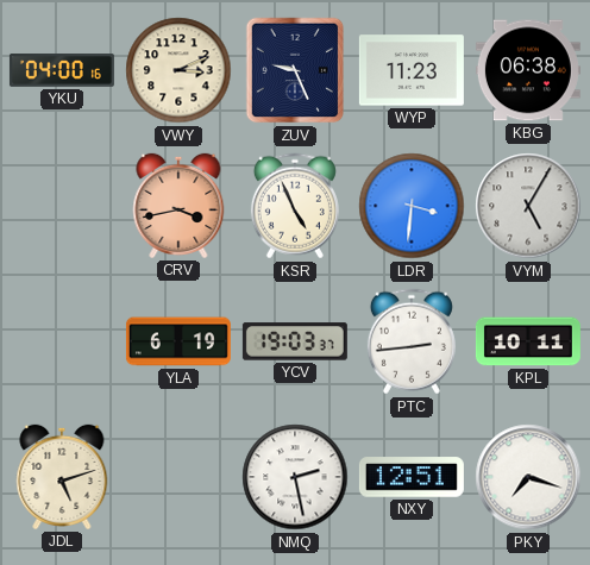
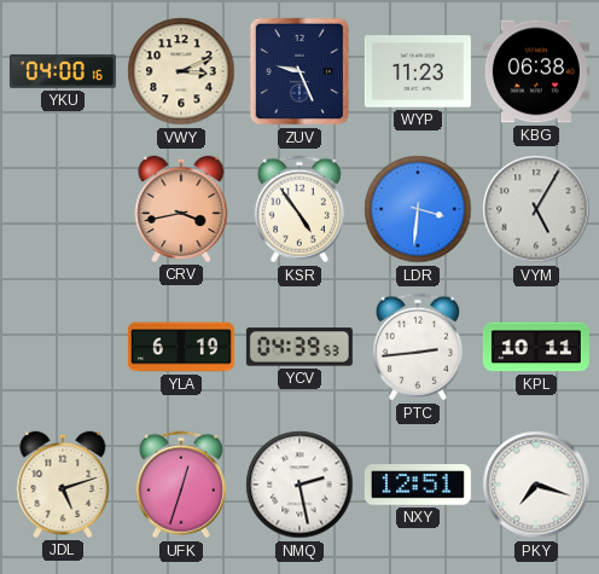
KSR: 4:56 -> 4:54 (299, 209)
YCV: 19:03 -> 04:39 (299, 347)
UFK: none -> 12:33 (181, 485)
